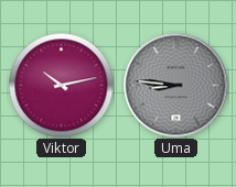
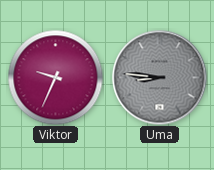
Viktor: 10:13 -> 9:34 (55, 77)
